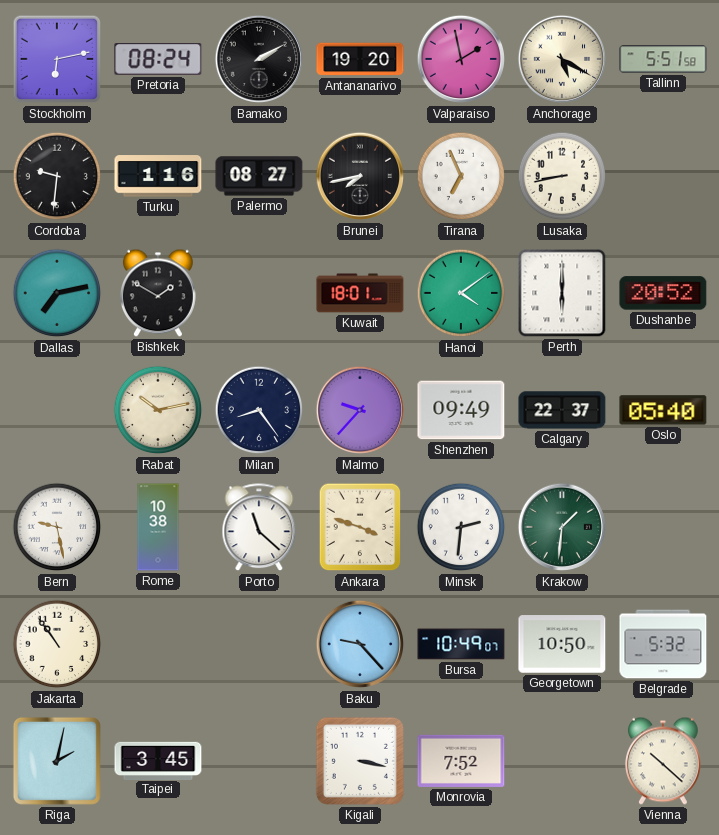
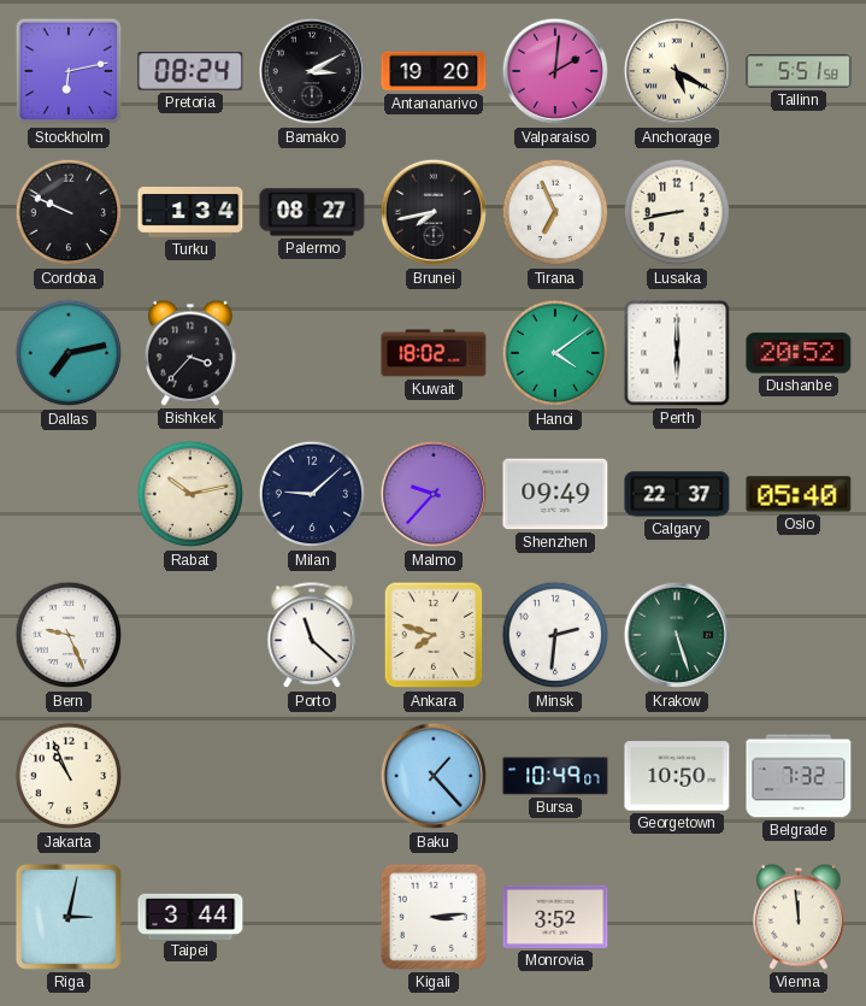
Bamako: 2:10 -> 3:10 (312, 71)
Valparaiso: 1:58 -> 2:01 (555, 71)
Cordoba: 9:31 -> 9:49 (69, 212)
Turku: 1:16 -> 1:34 (190, 212)
Bishkek: 1:50 -> 3:37 (190, 353)
Kuwait: 18:01 -> 18:02 (434, 353)
Milan: 8:24 -> 9:08 (312, 494)
Bern: 9:28 -> 9:26 (69, 635)
Rome: 10:38 -> none (158, 527)
Ankara: 3:48 -> 7:48 (434, 635)
Krakow: 1:31 -> 5:27 (677, 635)
Jakarta: 10:54 -> 10:56 (69, 776)
Baku: 9:23 -> 1:23 (434, 776)
Belgrade: 5:32 -> 7:32 (799, 776)
Riga: 2:02 -> 3:02 (69, 917)
Taipei: 3:45 -> 3:44 (190, 916)
Kigali: 3:17 -> 3:14 (434, 917)
Monrovia: 7:52 -> 3:52 (555, 917)
Vienna: 10:22 -> 11:59 (799, 917)
